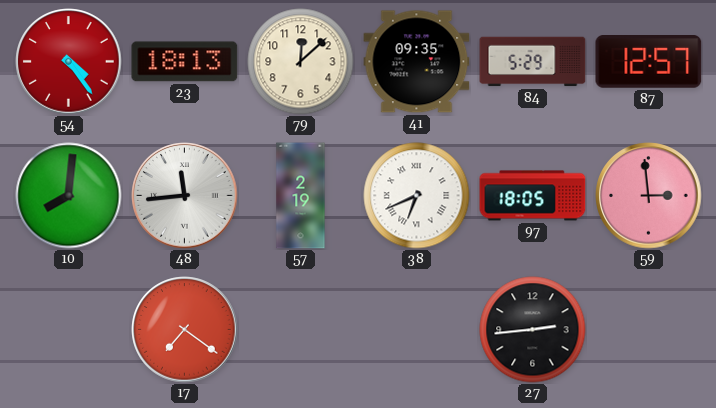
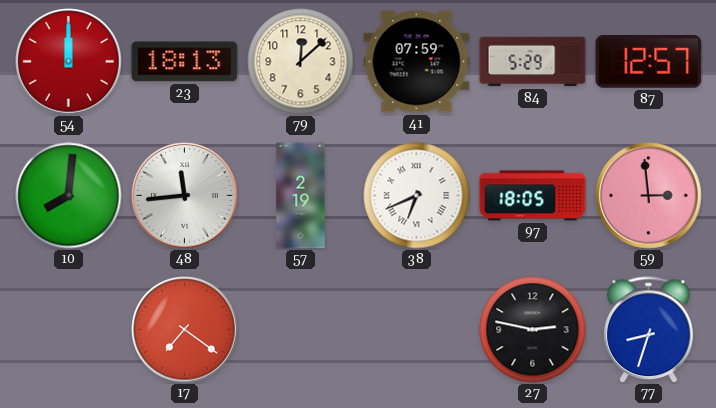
54: 4:24 -> 12:00 (69, 62)
41: 09:35 -> 07:59 (417, 62)
27: 2:44 -> 2:47 (533, 330)
77: none -> 8:33 (649, 330)
